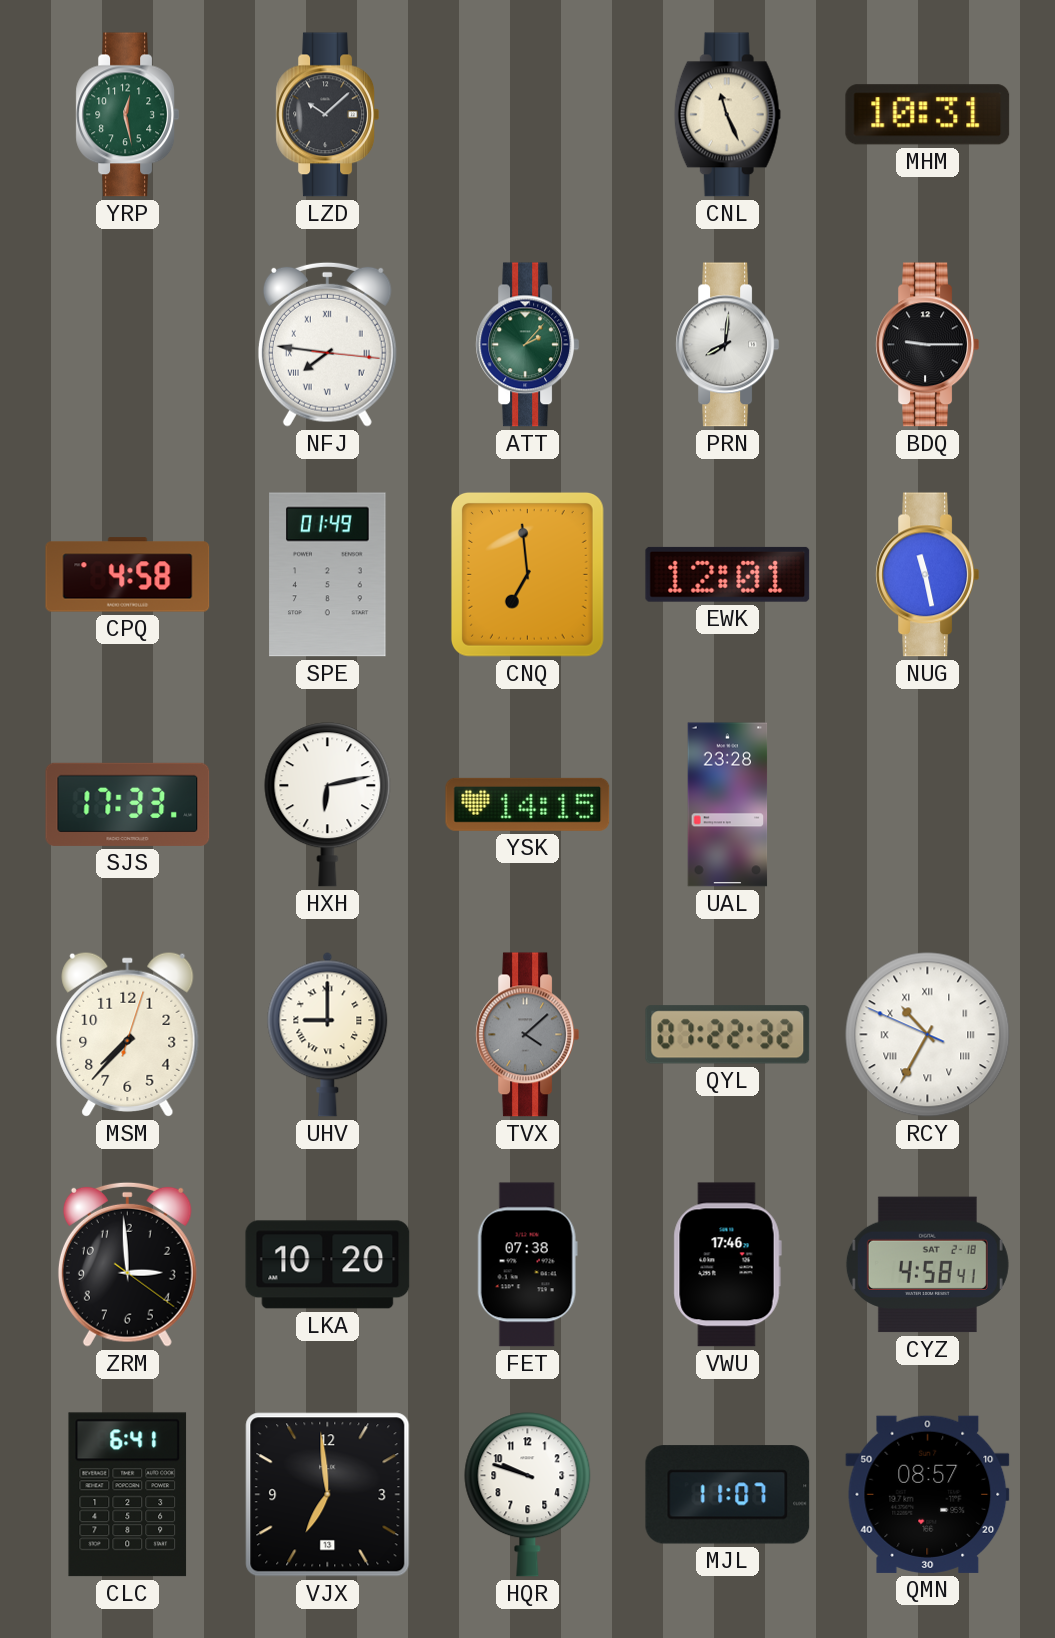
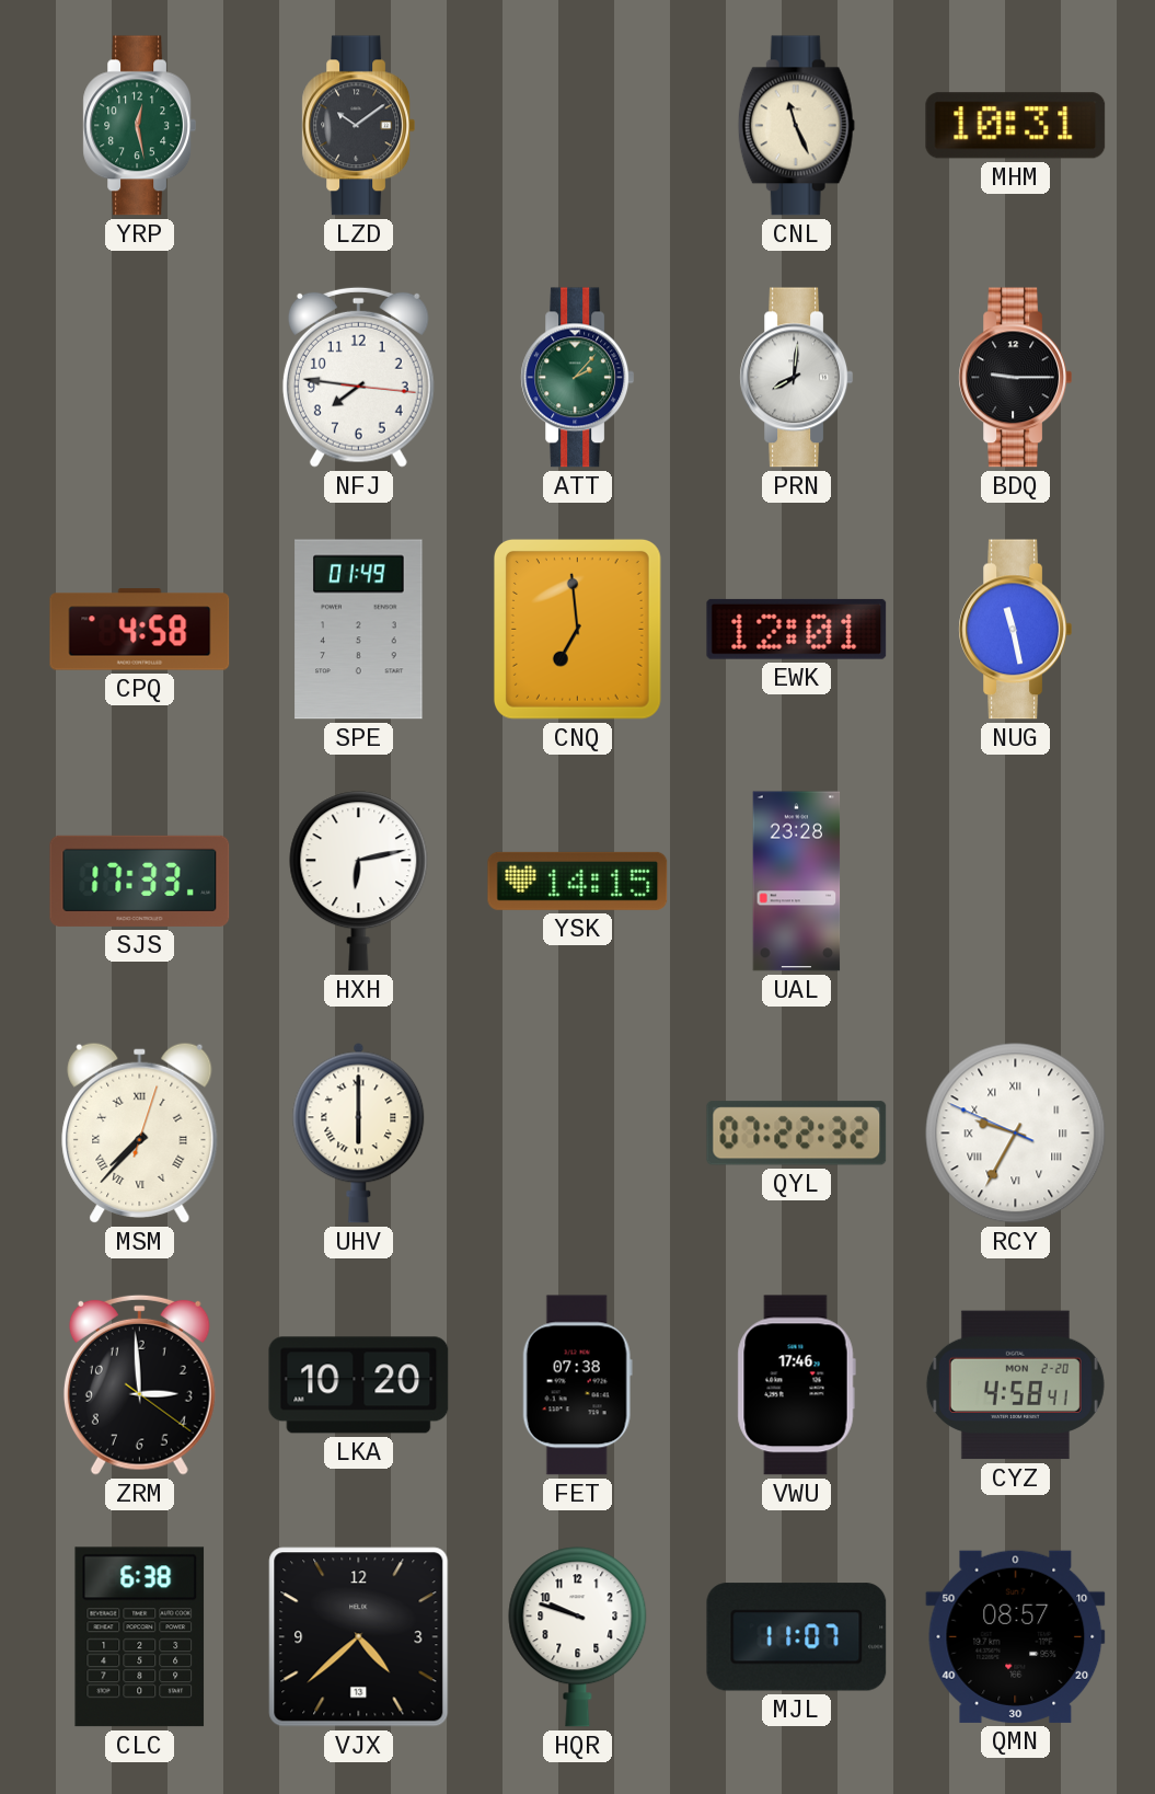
LZD: 10:08 -> 10:09 (359, 126)
NFJ numerals: Roman -> Arabic (358, 377)
MSM numerals: Arabic -> Roman (140, 1132)
UHV: 9:00 -> 6:00 (359, 1132)
TVX: 4:08 -> none (528, 1035)
RCY: 10:34 -> 9:34 (1016, 1134)
CYZ date: SAT 2-18 -> MON 2-20 (1015, 1385)
CLC: 6:41 -> 6:38 (140, 1637)
VJX: 6:59 -> 4:38 (359, 1637)
